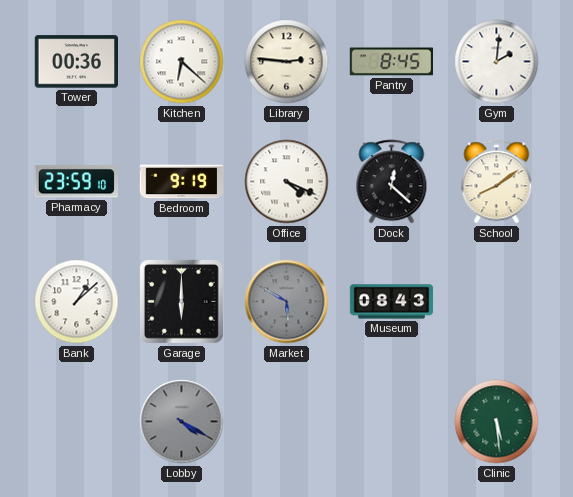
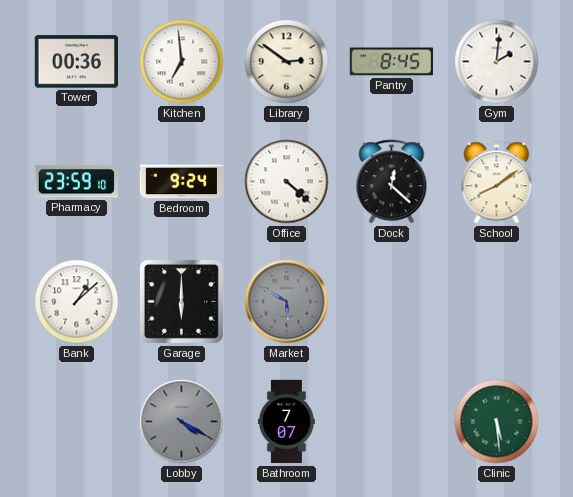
Kitchen: 6:22 -> 6:59 (182, 62)
Library: 2:46 -> 2:51 (287, 62)
Bedroom: 9:19 -> 9:24 (182, 182)
Office: 4:19 -> 4:22 (287, 182)
Museum: 08:43 -> none (392, 302)
Bathroom: none -> 7:07 (286, 422)
